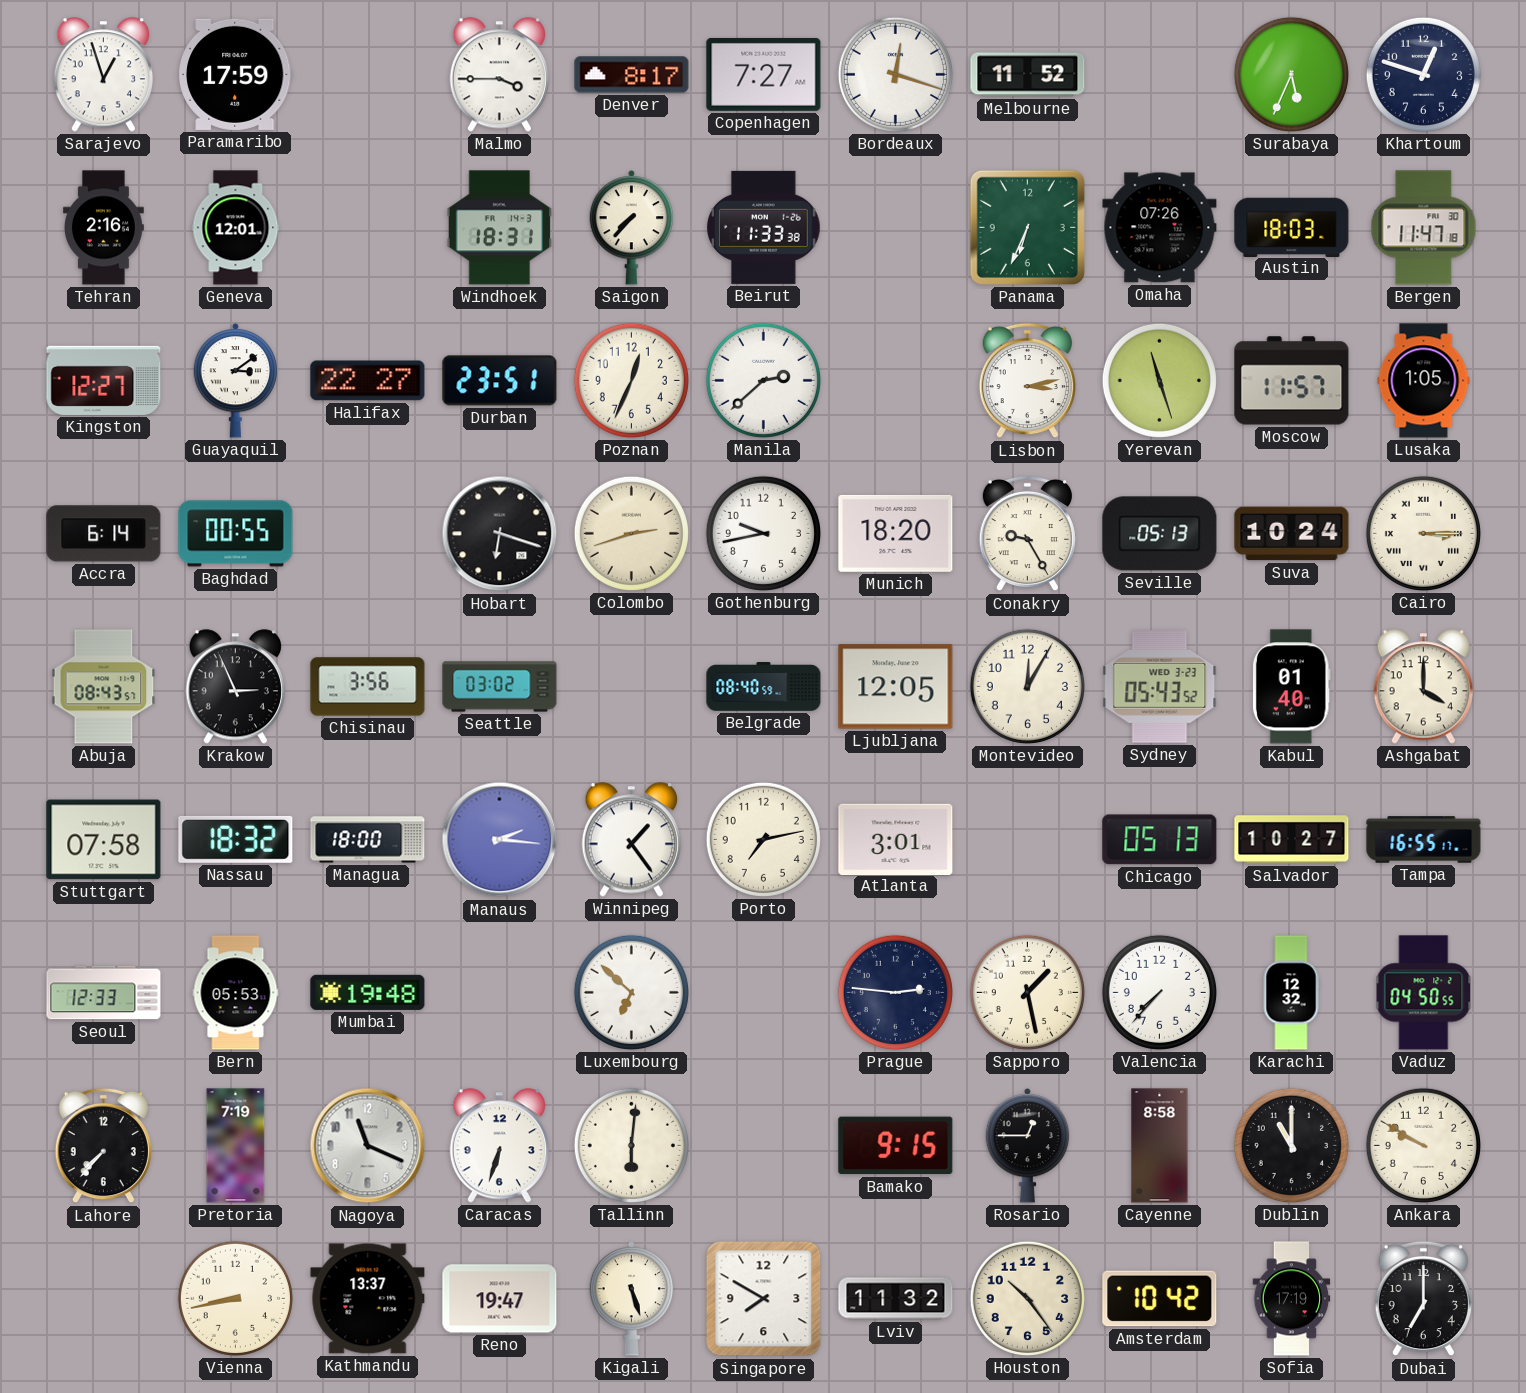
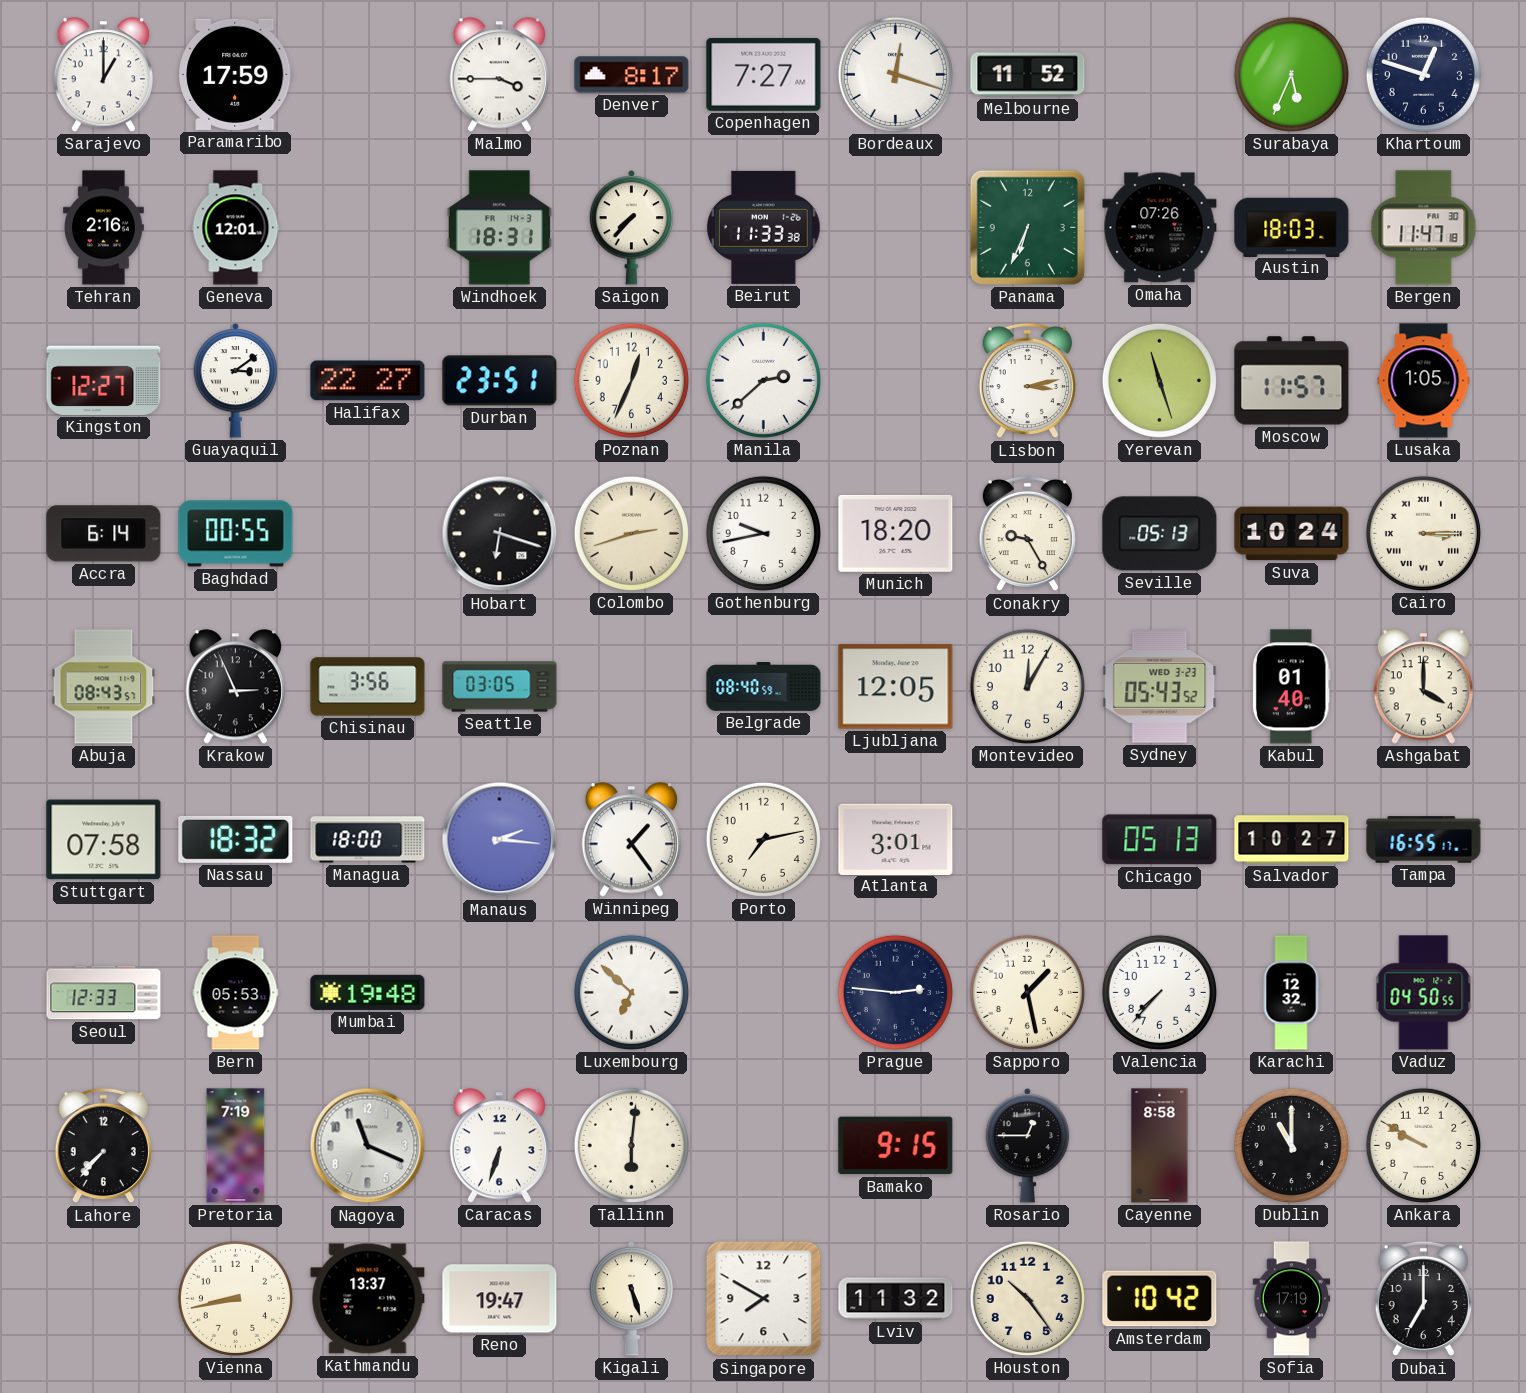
Sarajevo: 12:57 -> 1:00 (103, 75)
Seattle: 03:02 -> 03:05 (500, 687)
